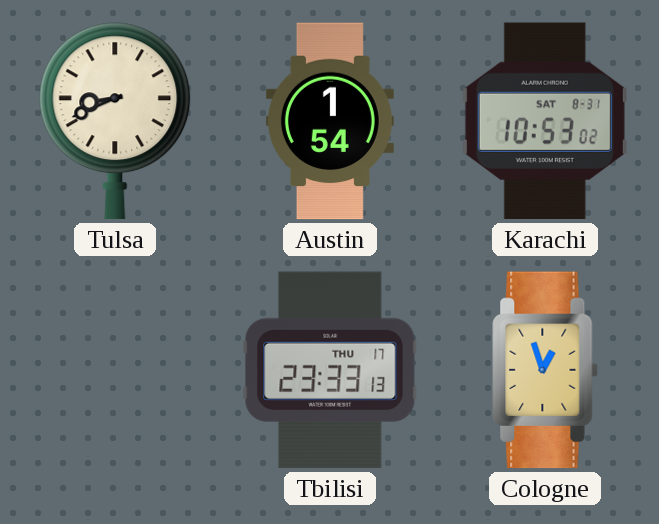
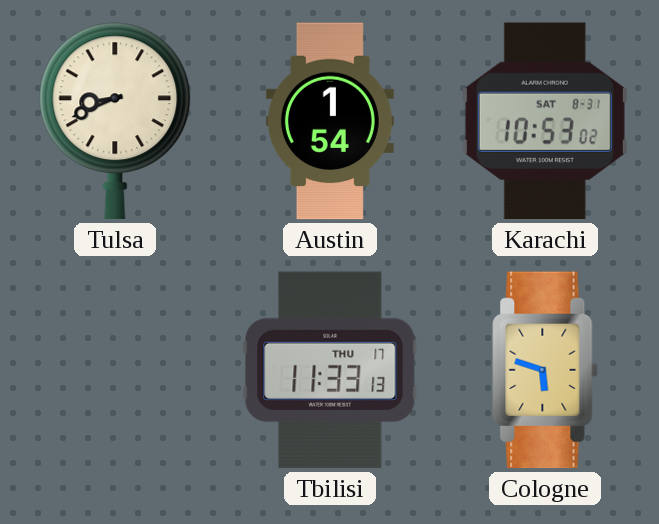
Tbilisi: 23:33 -> 11:33 (330, 370)
Cologne: 12:57 -> 5:48 (545, 370)
